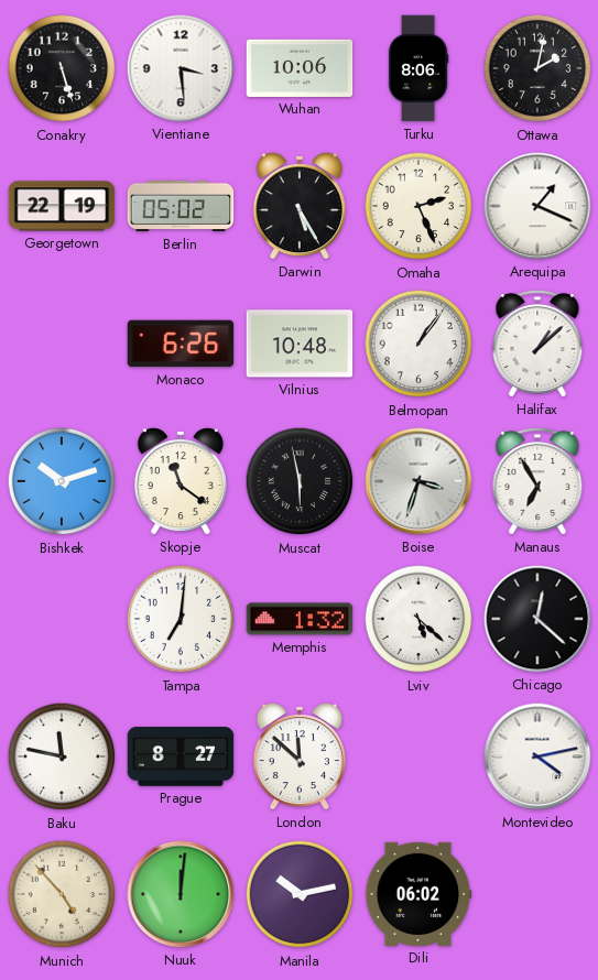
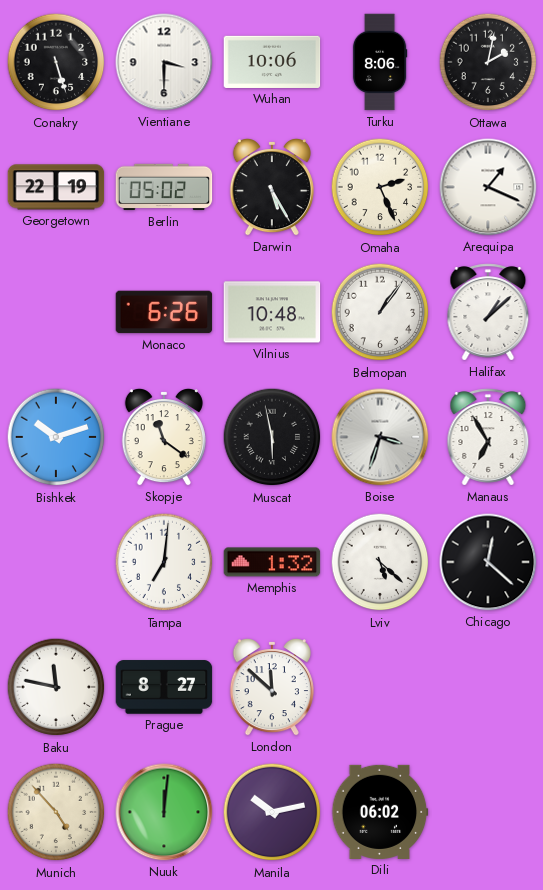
Vientiane: 3:29 -> 3:30 (164, 62)
Montevideo: 4:13 -> none (537, 756)
